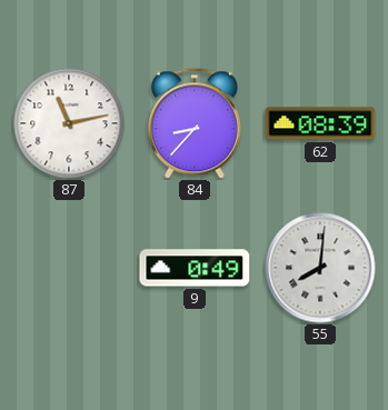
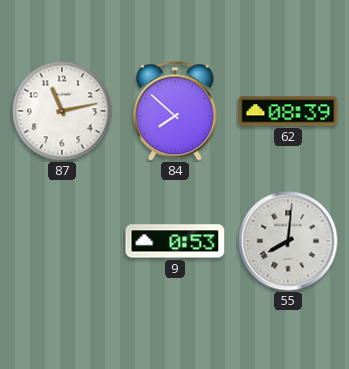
84: 8:37 -> 7:52 (175, 111)
9: 0:49 -> 0:53 (175, 241)
